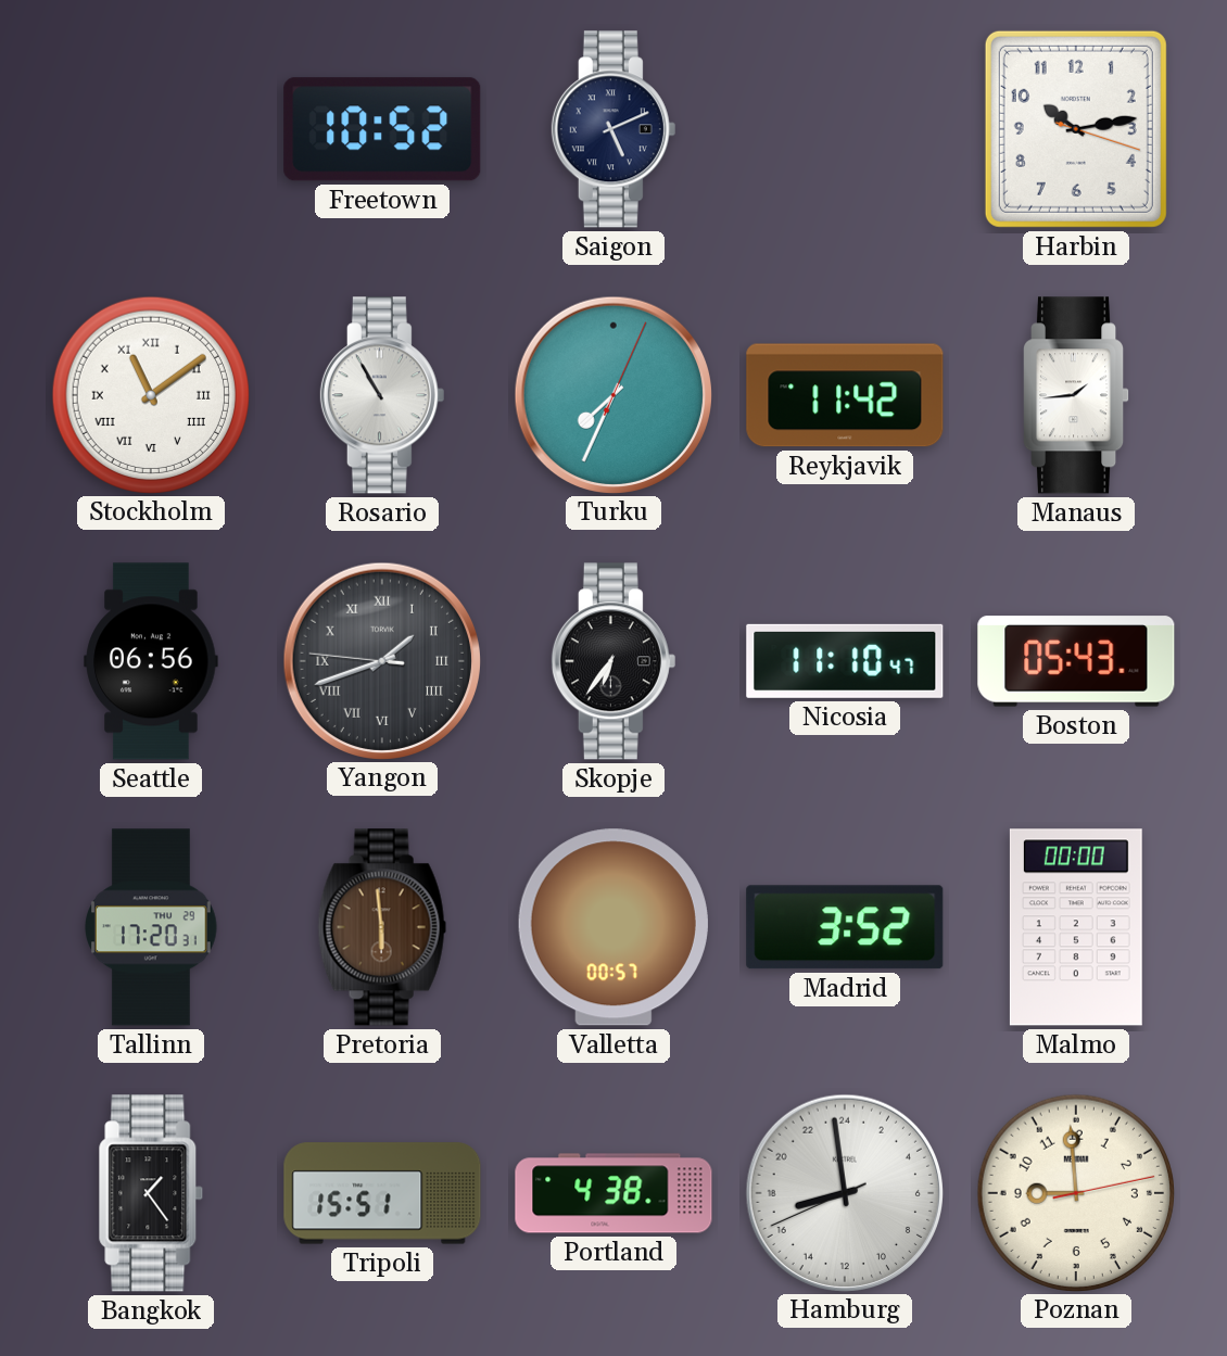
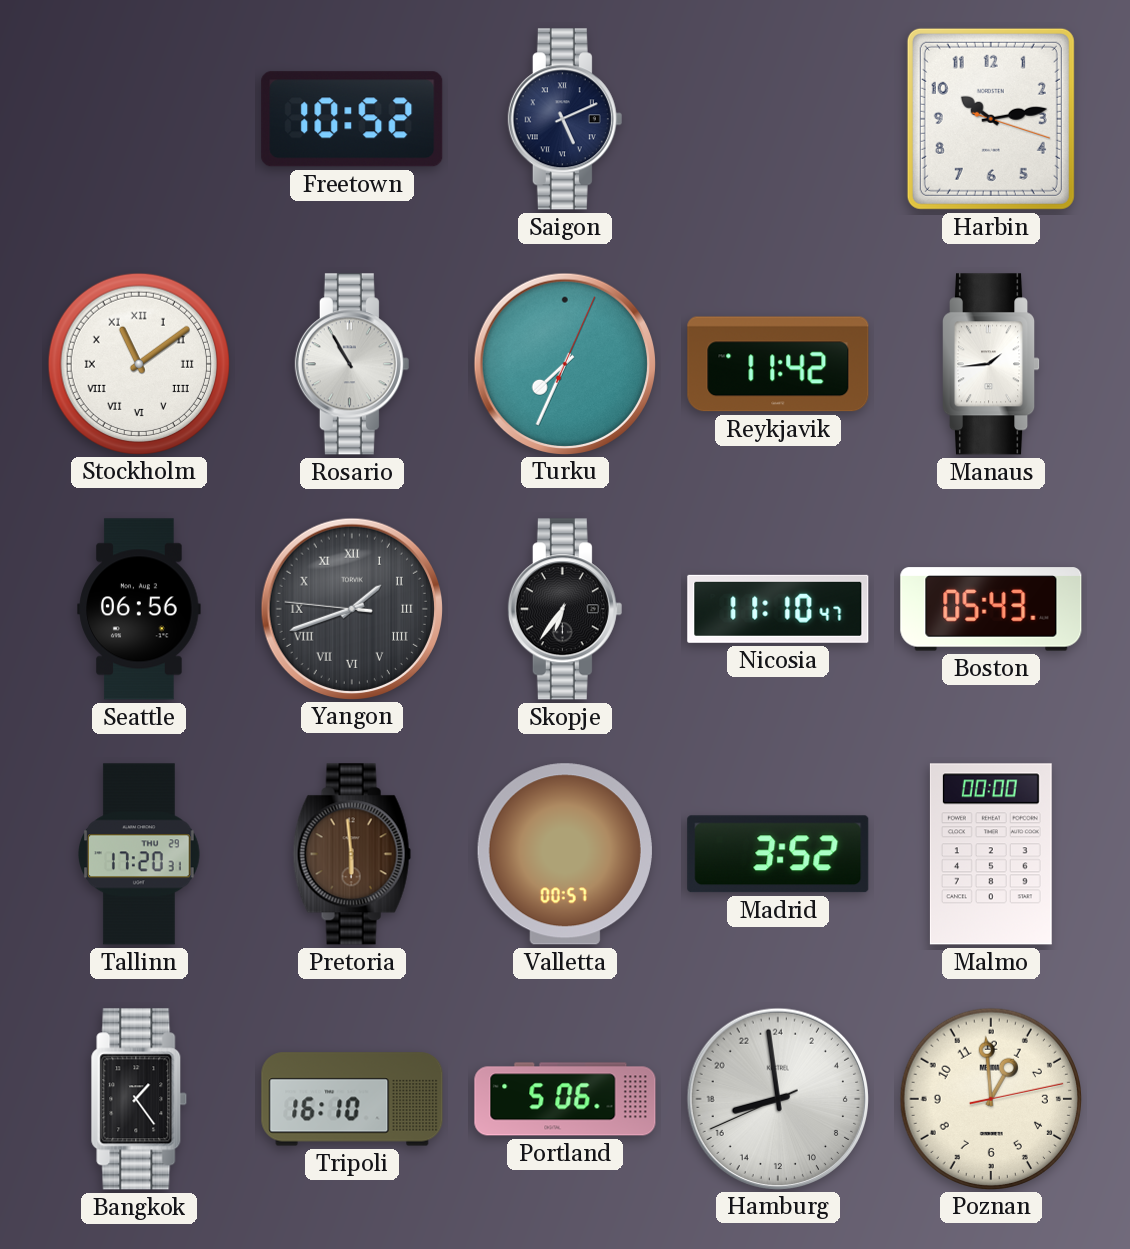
Tripoli: 15:51 -> 16:10 (352, 1099)
Portland: 4:38 -> 5:06 (565, 1099)
Poznan: 8:59 -> 12:59 (990, 1098)
